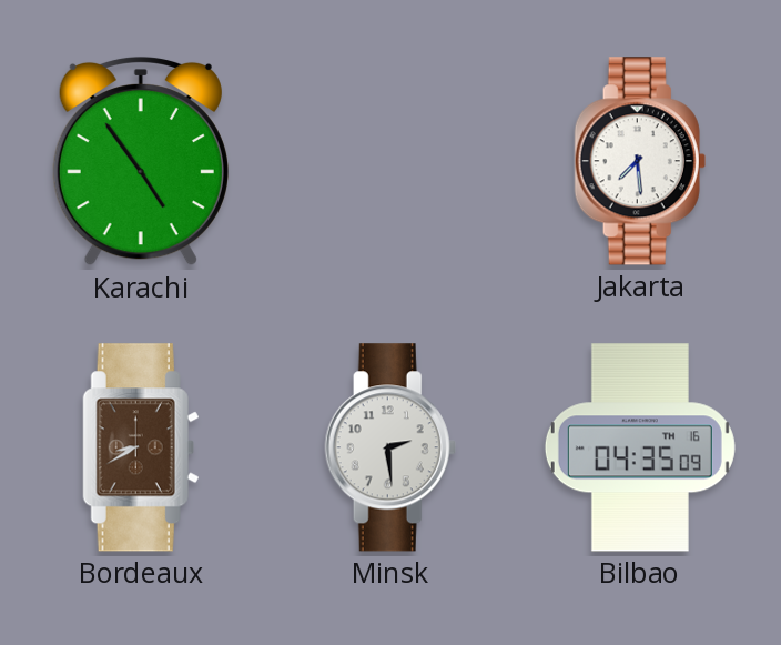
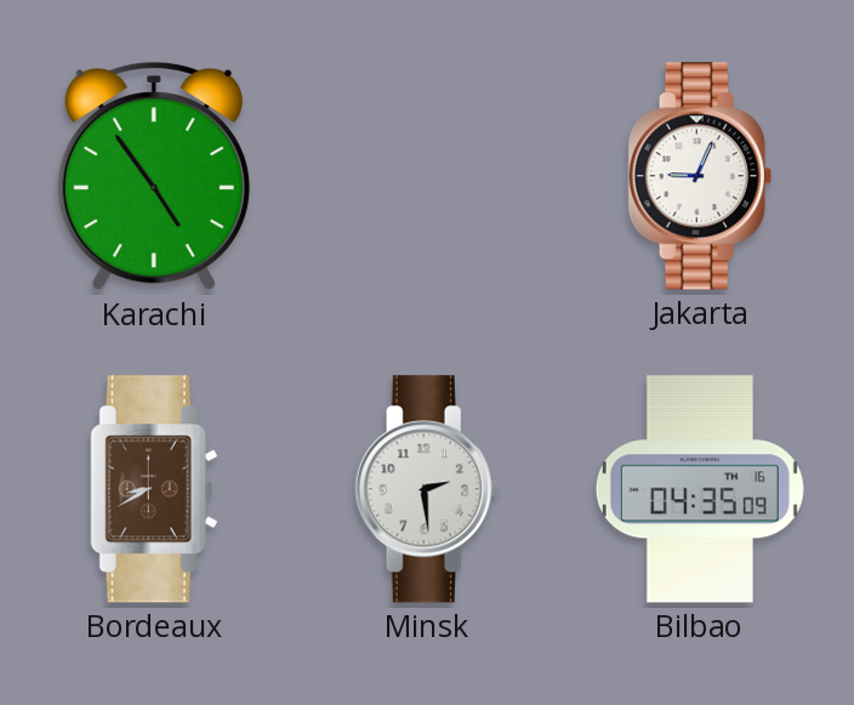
Jakarta: 7:29 -> 9:04 (700, 176)
